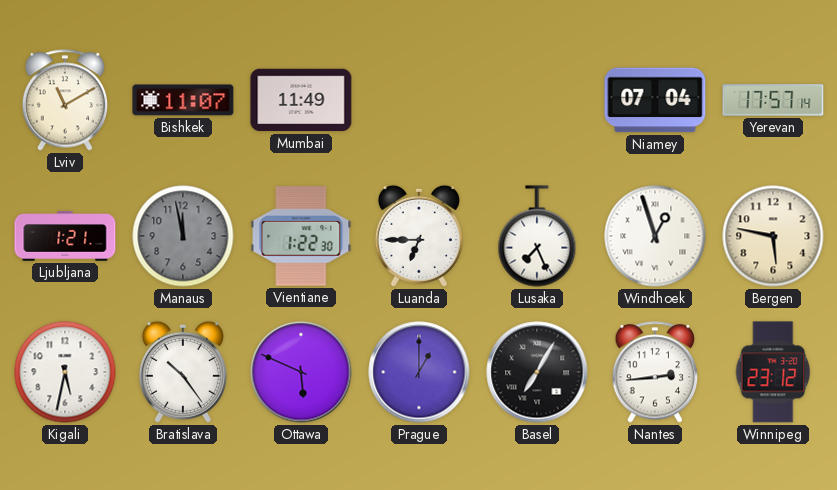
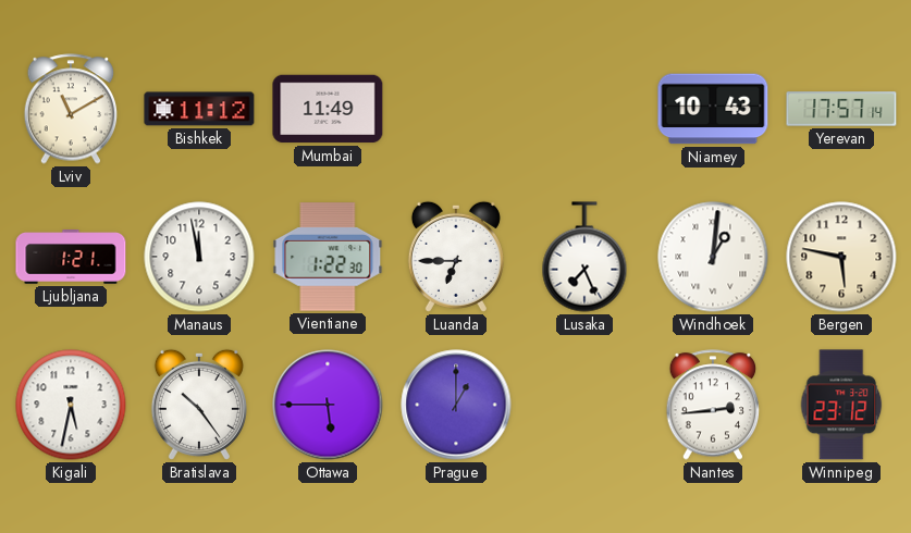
Bishkek: 11:07 -> 11:12 (199, 109)
Niamey: 07:04 -> 10:43 (713, 109)
Manaus dial: grey -> white (199, 257)
Windhoek: 12:57 -> 1:01 (713, 257)
Ottawa: 5:49 -> 5:45 (328, 405)
Basel: 7:05 -> none (537, 372)
